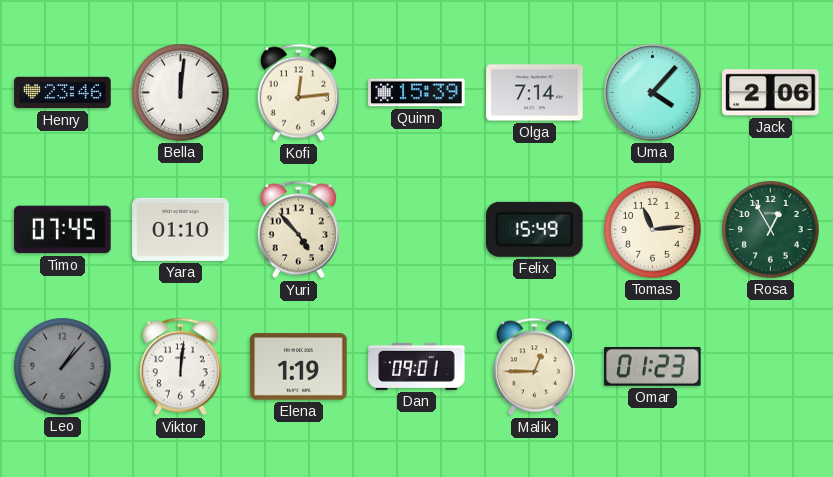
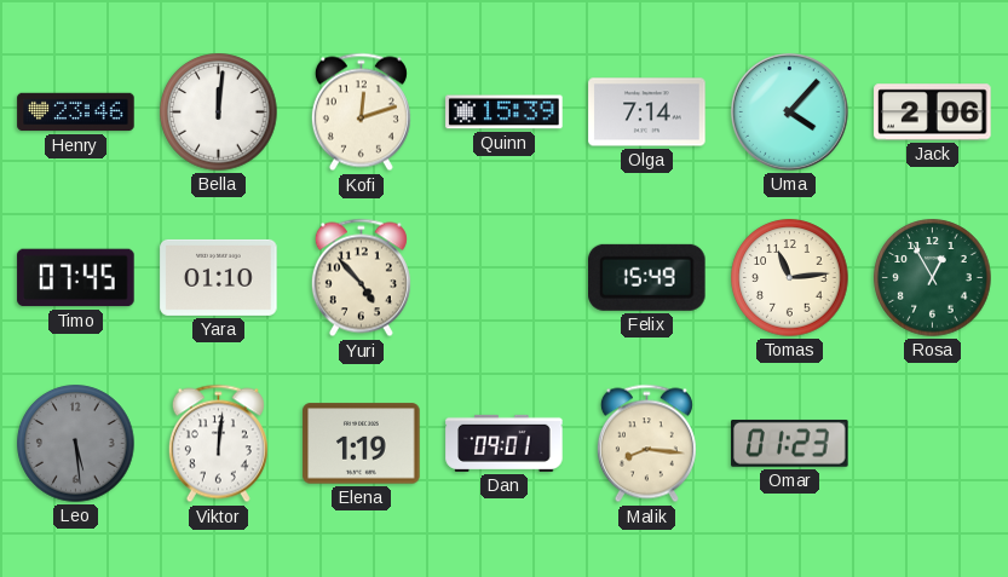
Kofi: 12:14 -> 12:12 (361, 112)
Leo: 1:07 -> 5:29 (76, 444)
Malik: 12:45 -> 8:16 (646, 444)
